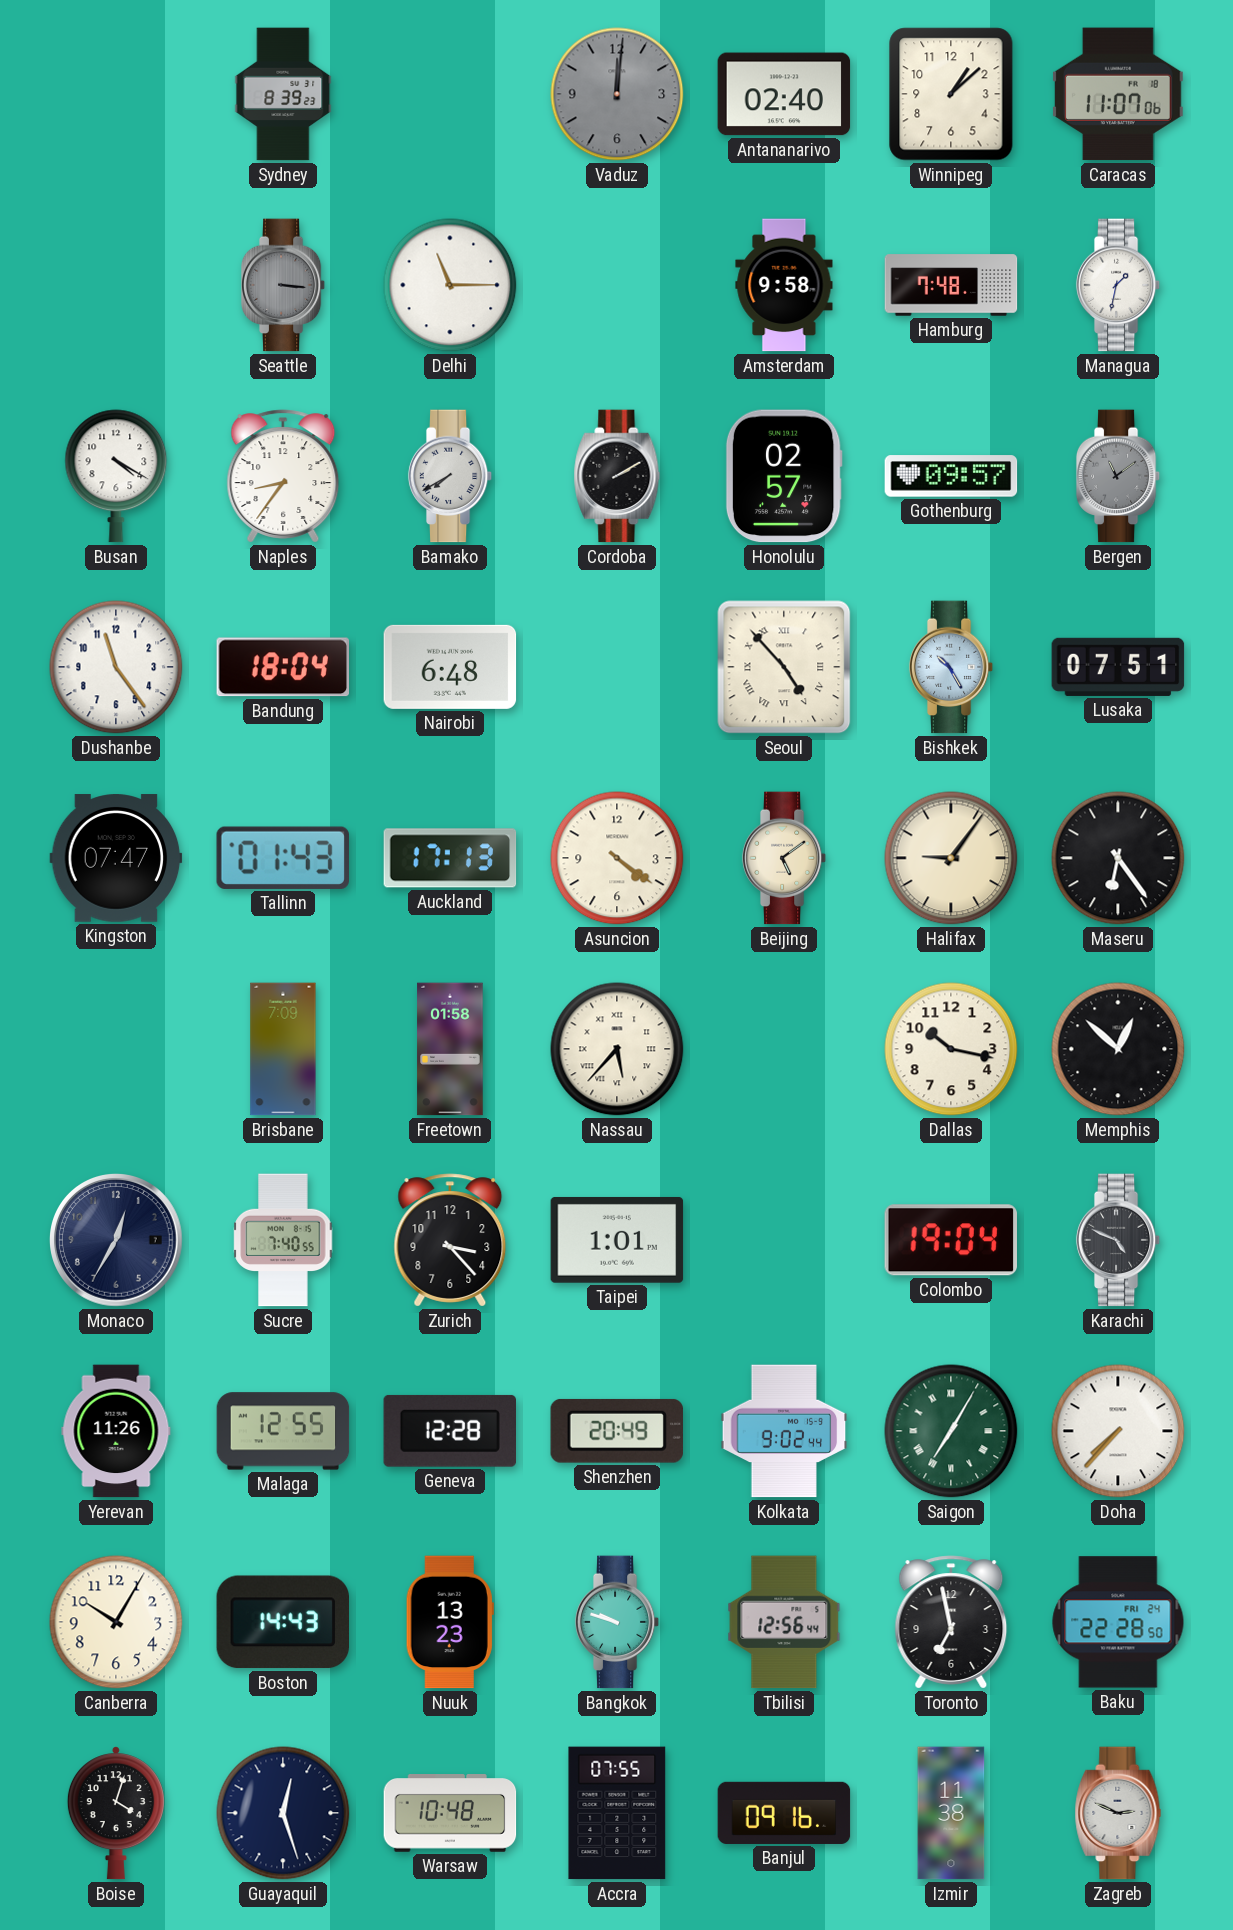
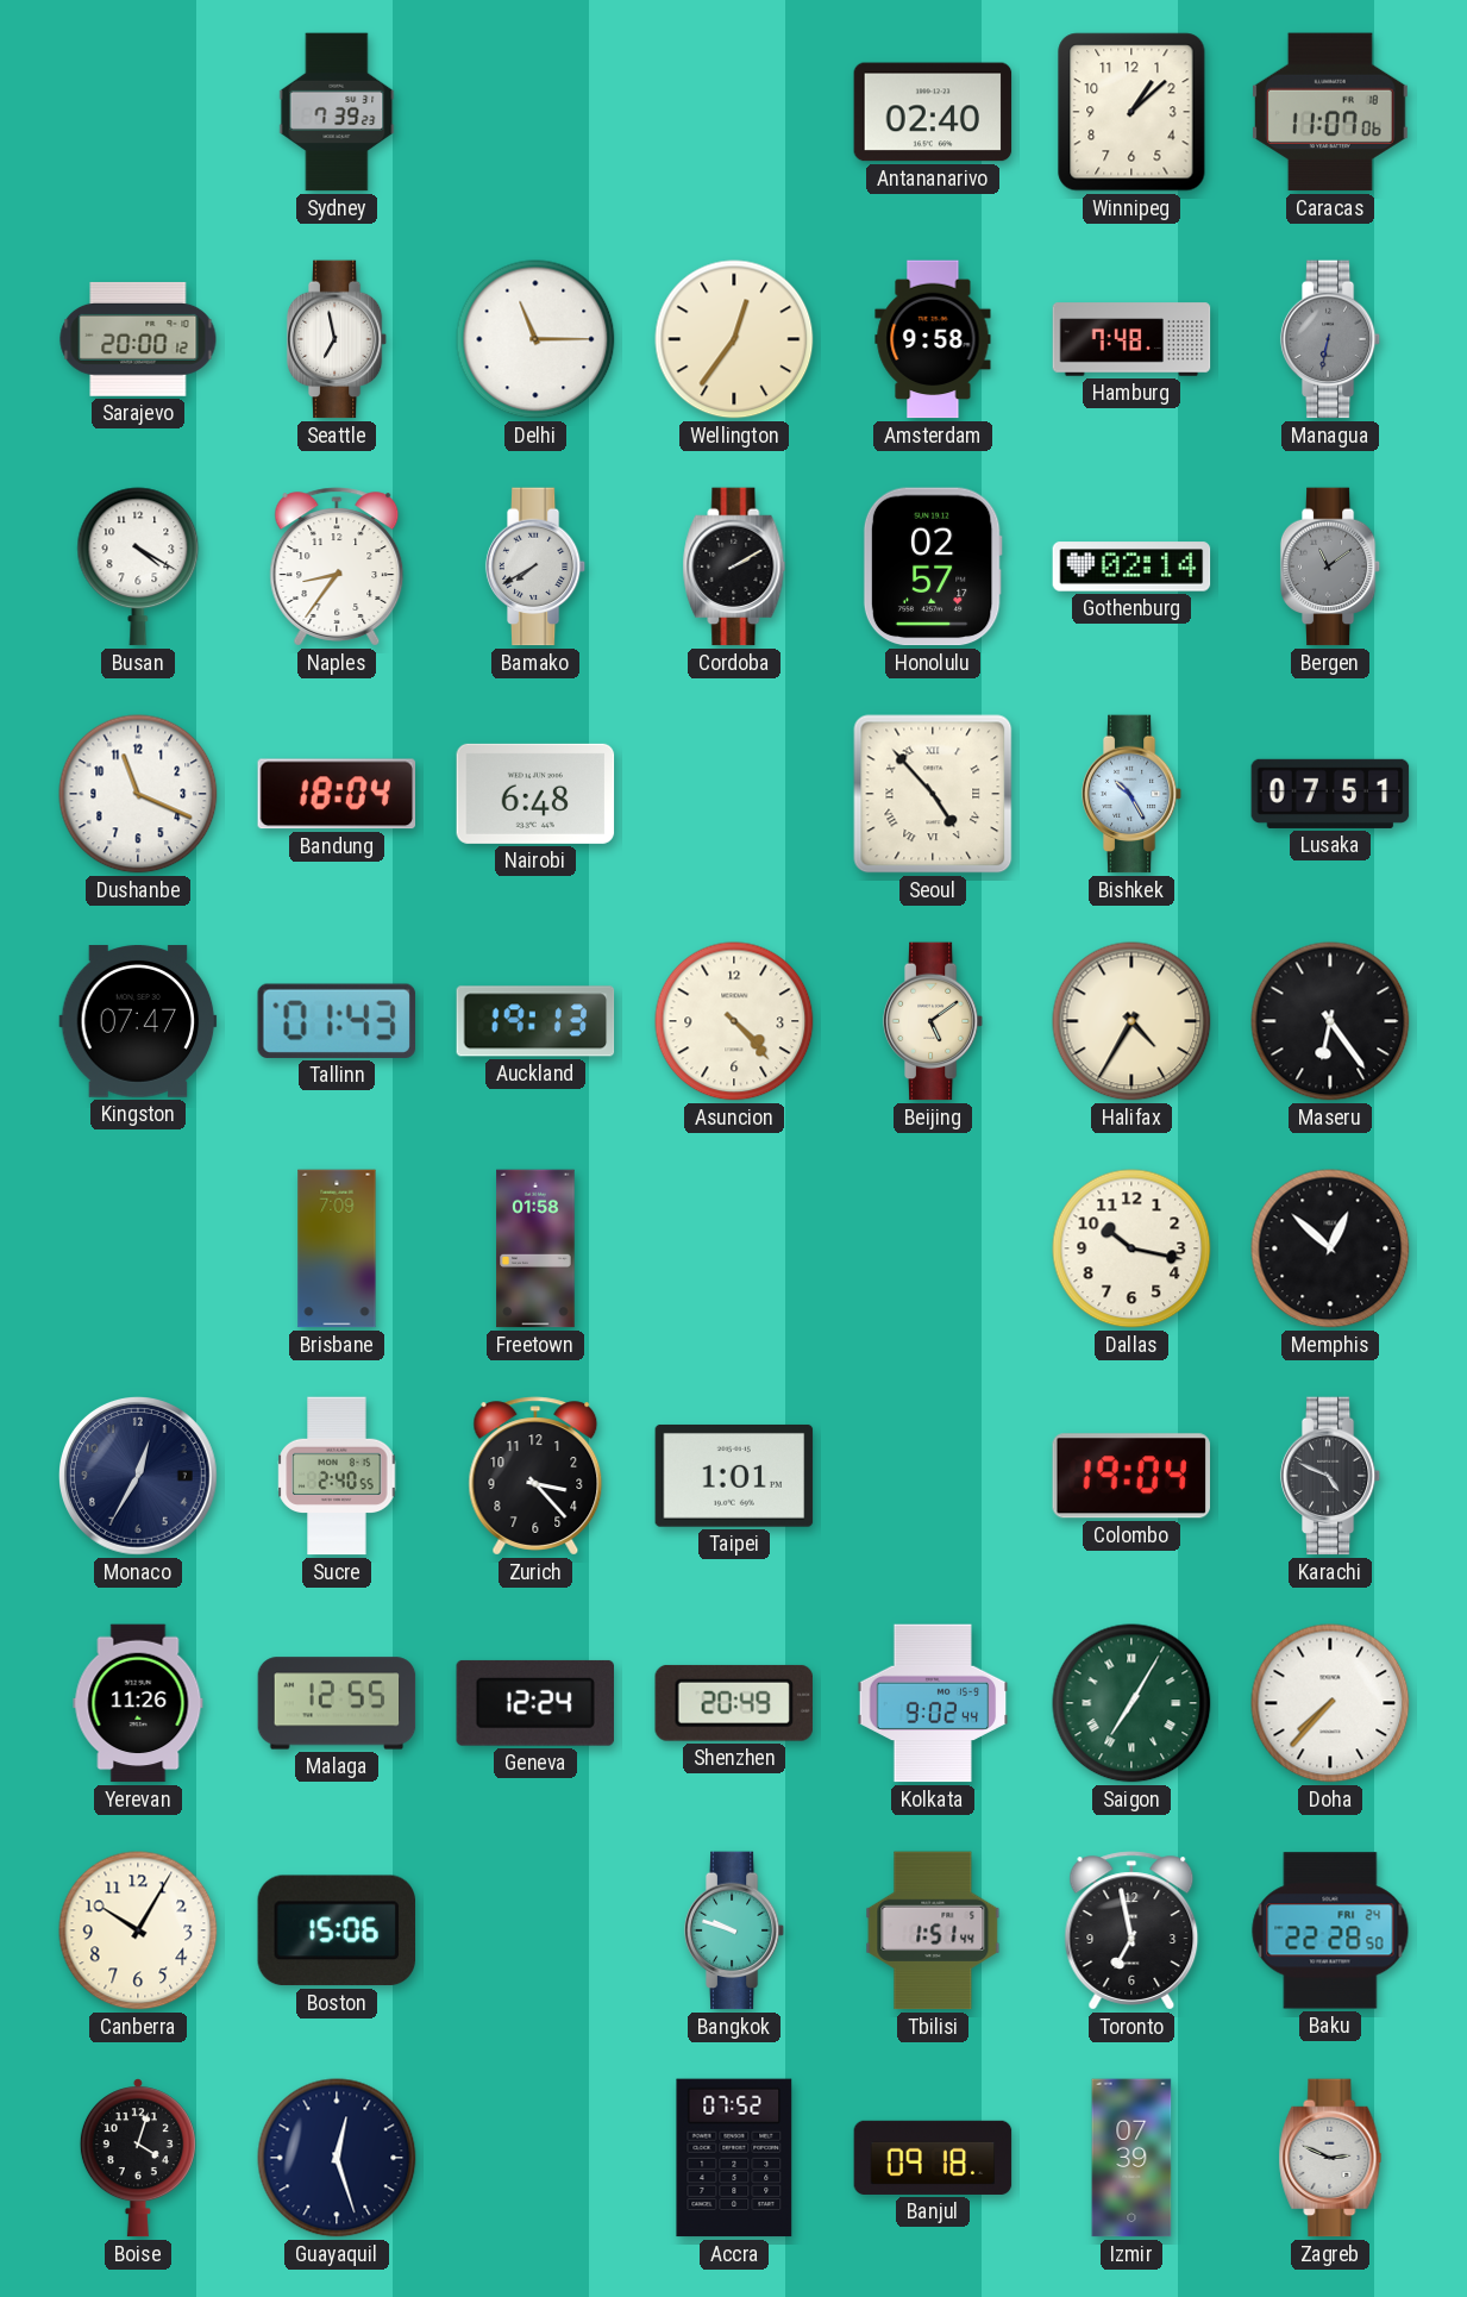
Sydney: 8:39 -> 7:39 (337, 112)
Vaduz: 12:01 -> none (617, 94)
Sarajevo: none -> 20:00 (138, 339)
Seattle: 3:16 -> 6:58 (337, 339)
Seattle dial: grey -> white (337, 339)
Wellington: none -> 12:36 (734, 339)
Managua: 1:32 -> 6:32 (1330, 339)
Managua dial: white -> grey (1330, 339)
Gothenburg: 09:57 -> 02:14 (1131, 567)
Dushanbe: 11:24 -> 11:19 (138, 794)
Auckland: 17:13 -> 19:13 (535, 1021)
Asuncion: 4:21 -> 4:23 (734, 1021)
Halifax: 9:06 -> 4:35 (1131, 1021)
Nassau: 5:37 -> none (617, 1049)
Sucre: 7:40 -> 2:40 (337, 1476)
Geneva: 12:28 -> 12:24 (534, 1703)
Boston: 14:43 -> 15:06 (336, 1930)
Nuuk: 13:23 -> none (450, 1622)
Tbilisi: 12:56 -> 1:51 (933, 1930)
Warsaw: 10:48 -> none (450, 1814)
Accra: 07:55 -> 07:52 (734, 2158)
Banjul: 09:16 -> 09:18 (933, 2158)
Izmir: 11:38 -> 07:39 (1131, 2158)
